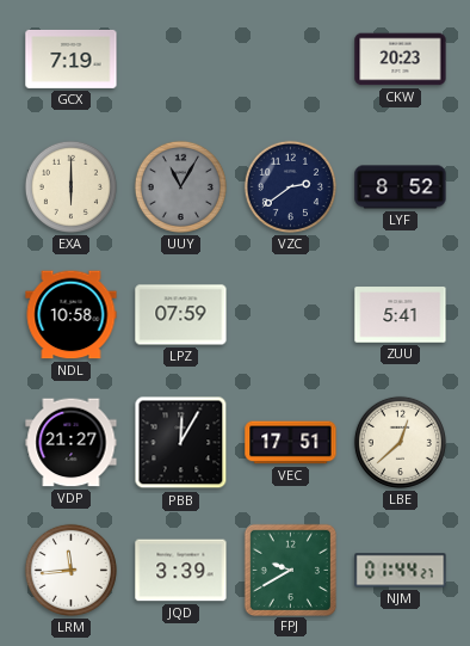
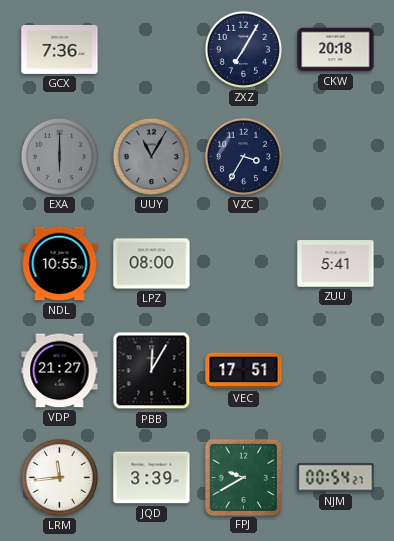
GCX: 7:19 -> 7:36 (60, 49)
ZXZ: none -> 7:05 (243, 49)
CKW: 20:23 -> 20:18 (336, 50)
EXA dial: cream -> grey (59, 156)
VZC: 2:39 -> 3:35 (243, 156)
LYF: 8:52 -> none (401, 187)
NDL: 10:58 -> 10:55 (60, 264)
LPZ: 07:59 -> 08:00 (152, 264)
LBE: 12:38 -> none (400, 442)
NJM: 01:44 -> 00:54 (336, 478)
